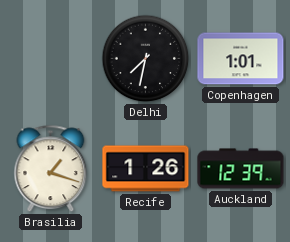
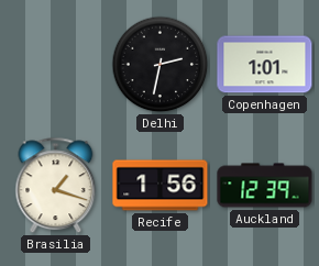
Delhi: 7:32 -> 2:32 (161, 65)
Recife: 1:26 -> 1:56 (161, 186)
